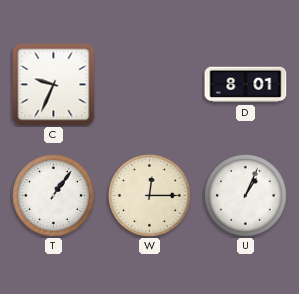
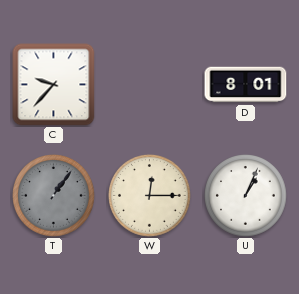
C: 9:34 -> 9:37 (54, 85)
T dial: white -> grey (54, 196)
